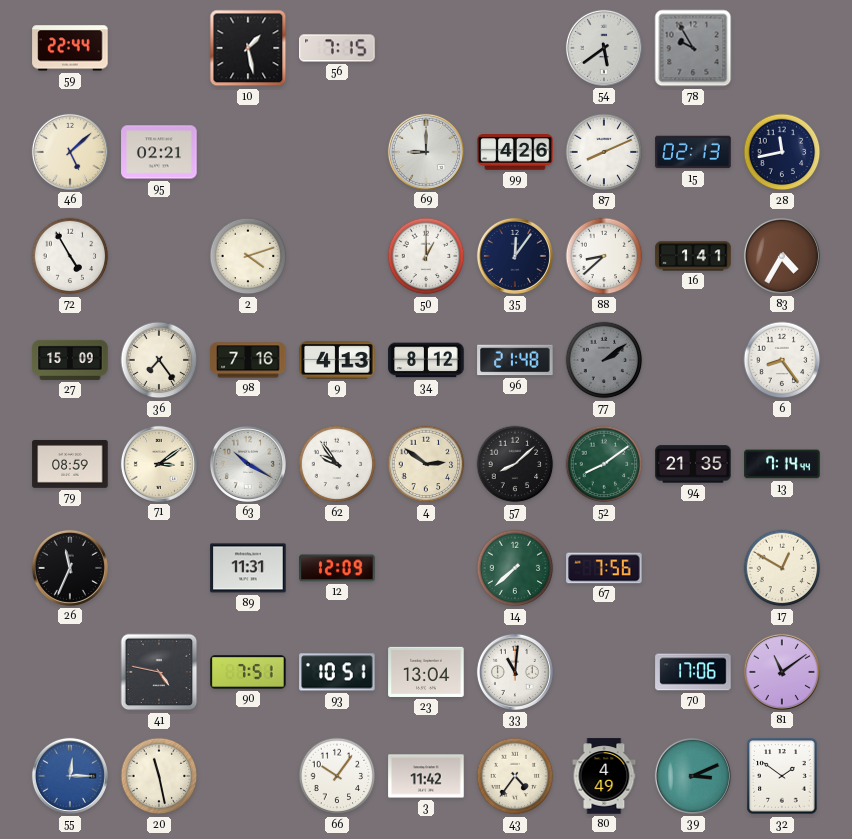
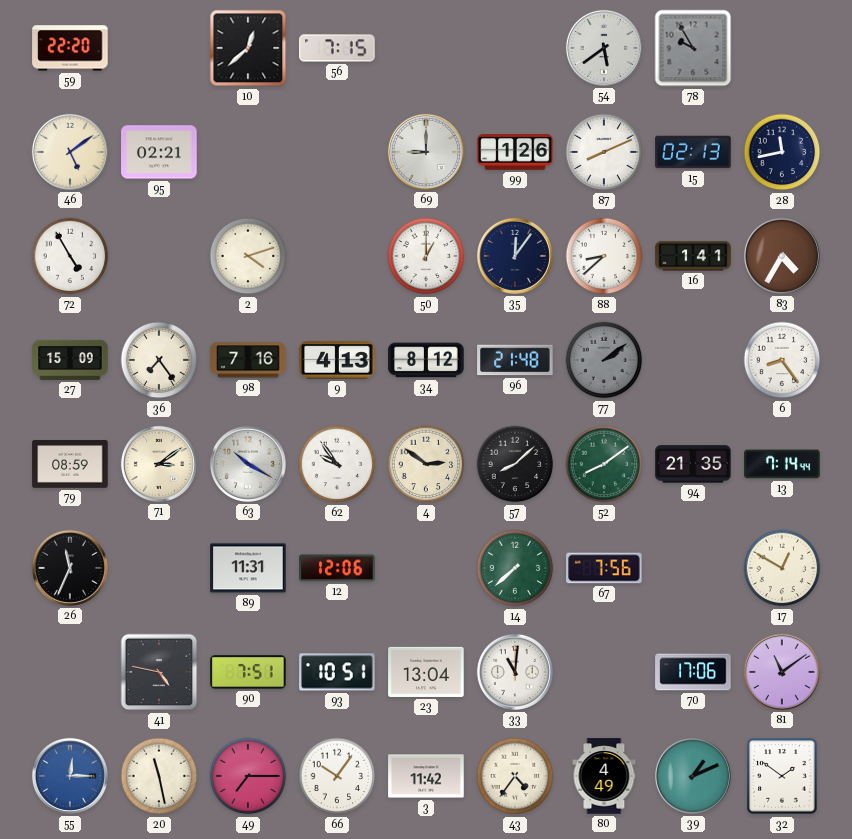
59: 22:44 -> 22:20 (70, 48)
10: 1:28 -> 12:38 (248, 48)
46: 5:08 -> 5:09 (70, 152)
99: 4:26 -> 1:26 (515, 152)
12: 12:09 -> 12:06 (337, 568)
49: none -> 7:15 (248, 776)
39: 3:11 -> 1:11 (693, 776)
